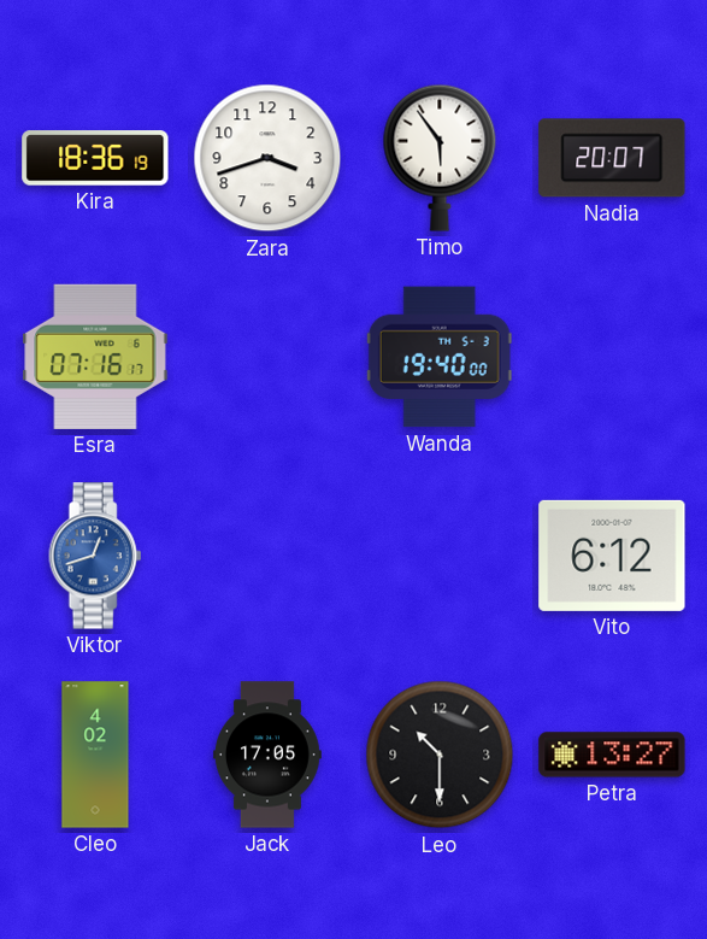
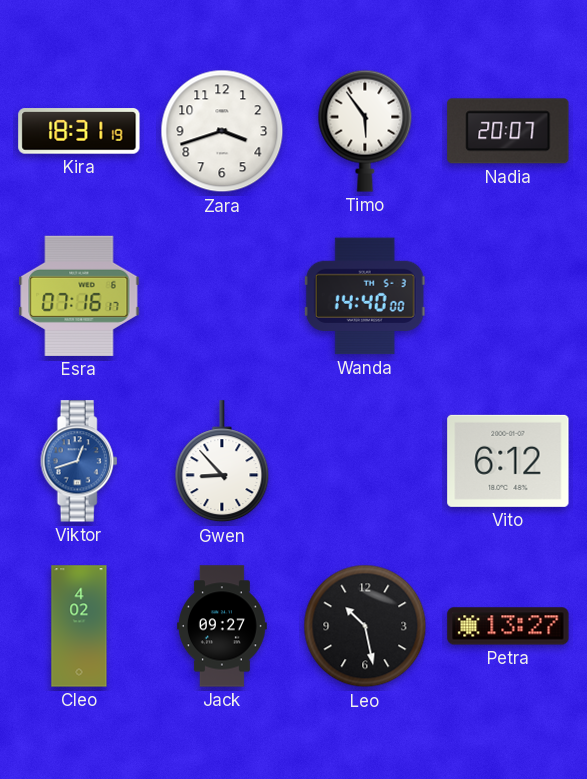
Kira: 18:36 -> 18:31 (79, 131)
Wanda: 19:40 -> 14:40 (365, 296)
Gwen: none -> 8:53 (222, 462)
Jack: 17:05 -> 09:27 (222, 626)
Leo: 10:30 -> 10:28 (365, 626)
